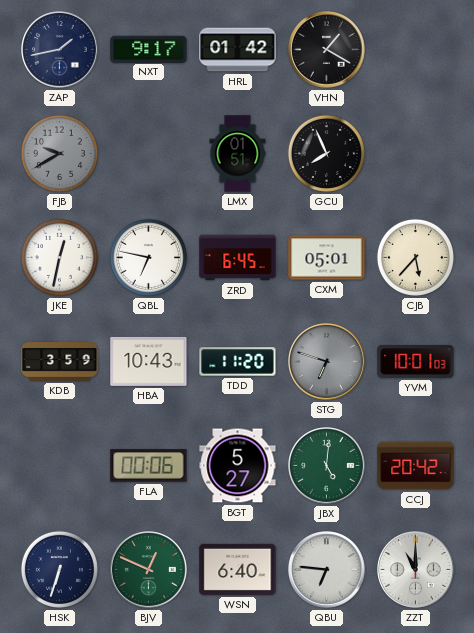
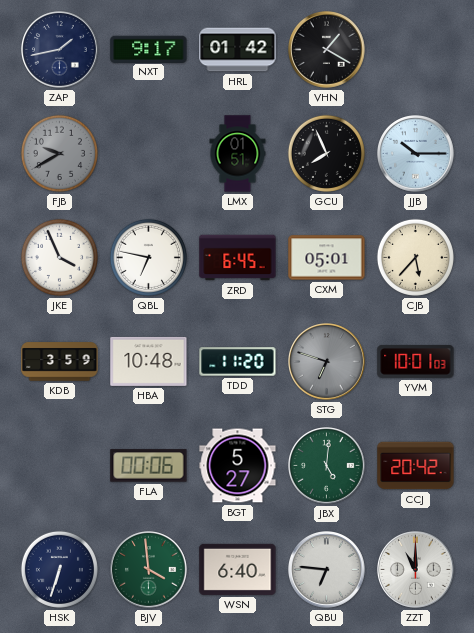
JJB: none -> 10:15 (416, 154)
JKE: 12:32 -> 3:56 (59, 257)
HBA: 10:43 -> 10:48 (149, 361)
BJV: 12:49 -> 3:59 (149, 570)
